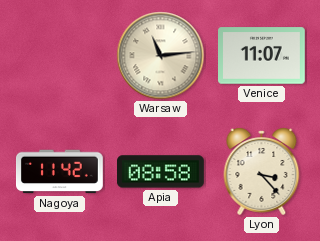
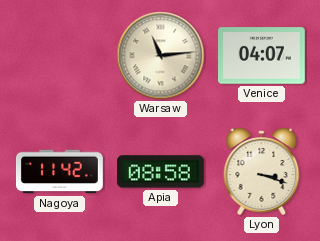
Venice: 11:07 -> 04:07 (262, 56)
Lyon: 3:23 -> 3:18 (262, 171)
